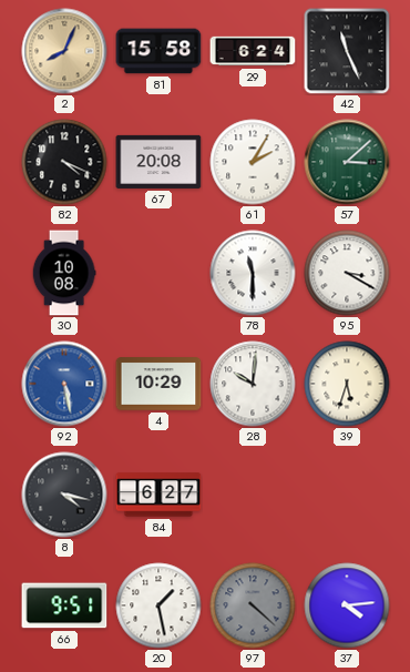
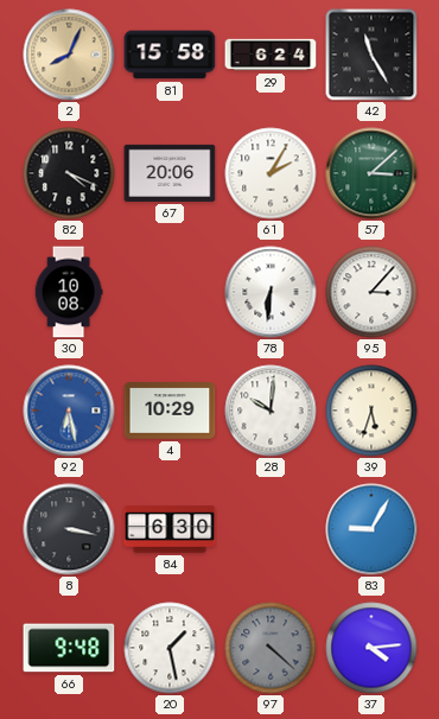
42: 11:26 -> 11:25 (371, 55)
67: 20:08 -> 20:06 (170, 173)
78: 11:30 -> 6:31 (271, 292)
95: 3:20 -> 3:07 (371, 292)
92: 5:28 -> 6:28 (69, 411)
8: 4:17 -> 3:17 (69, 529)
84: 6:27 -> 6:30 (170, 529)
83: none -> 9:05 (371, 529)
66: 9:51 -> 9:48 (69, 648)
